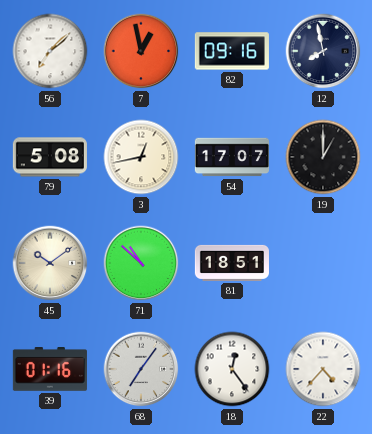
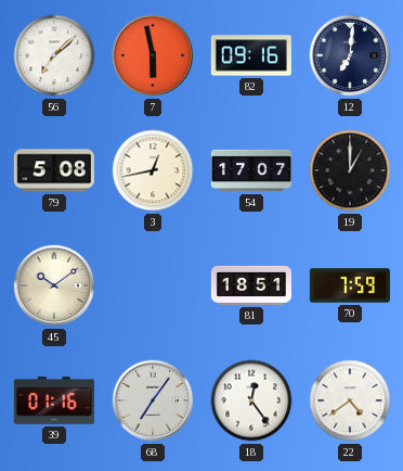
7: 12:58 -> 5:58 (153, 55)
12: 7:58 -> 7:01 (350, 55)
71: 10:52 -> none (141, 263)
70: none -> 7:59 (350, 285)
22: 4:37 -> 4:39 (350, 400)
